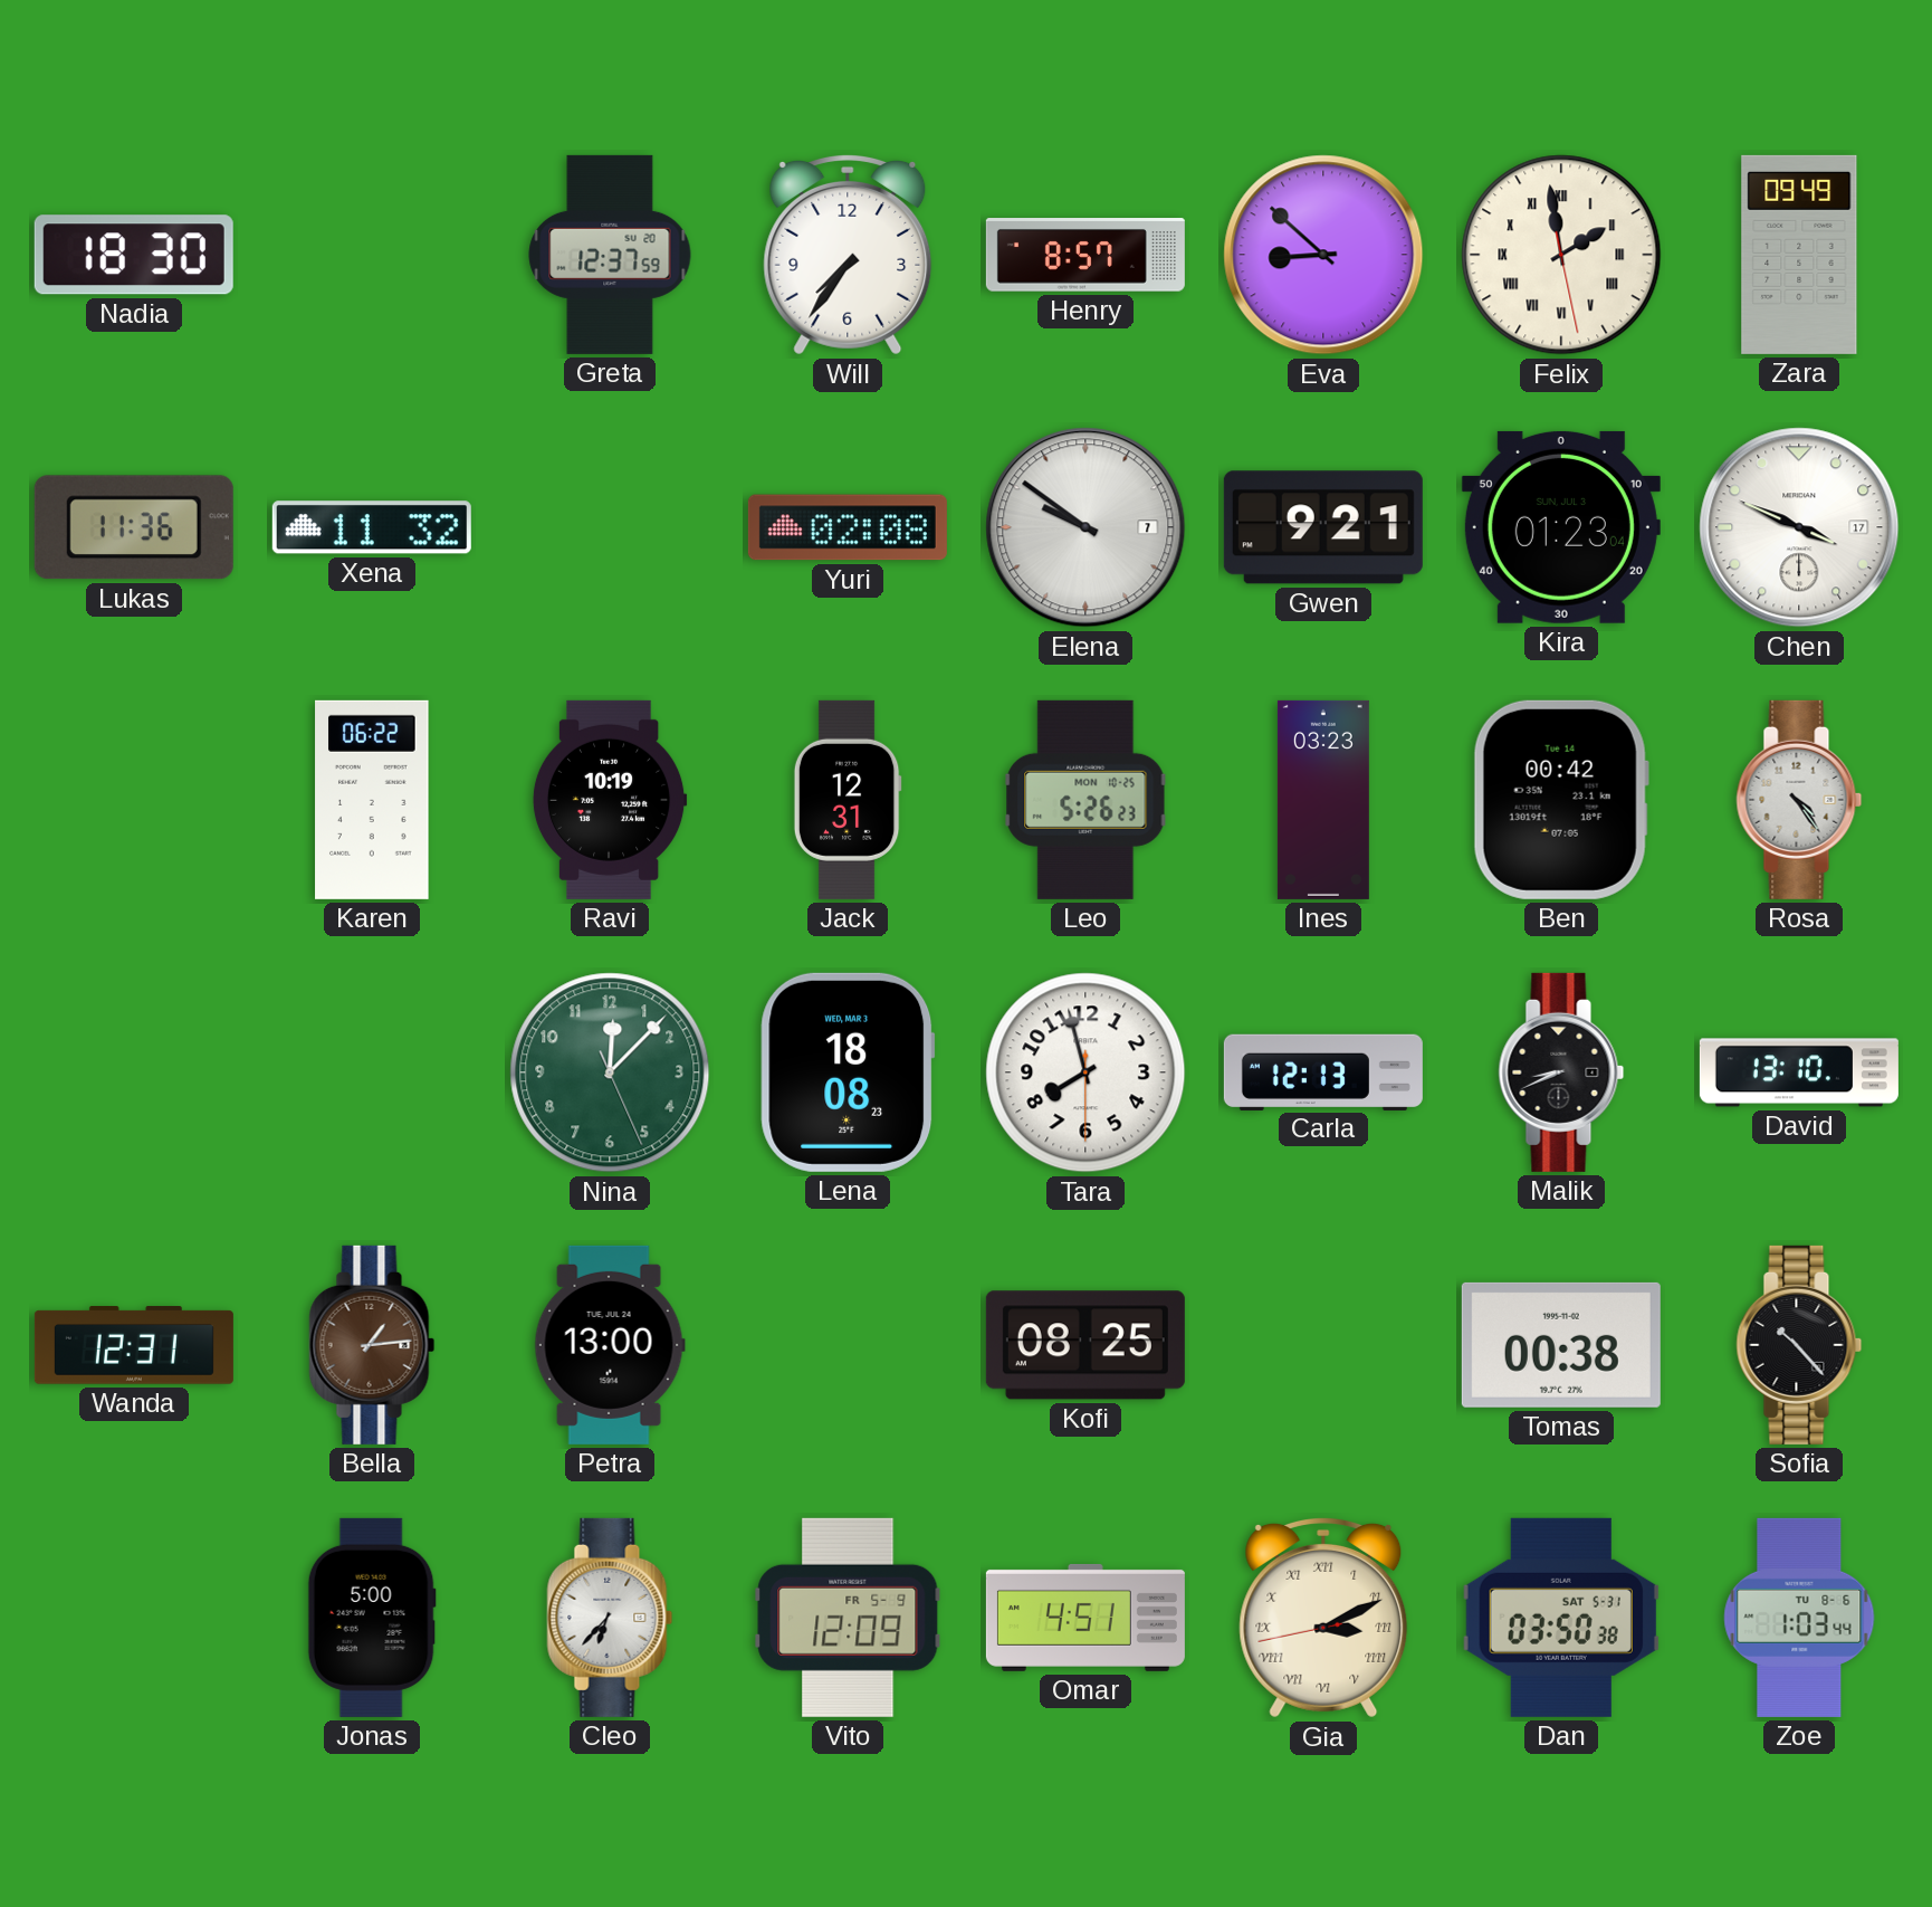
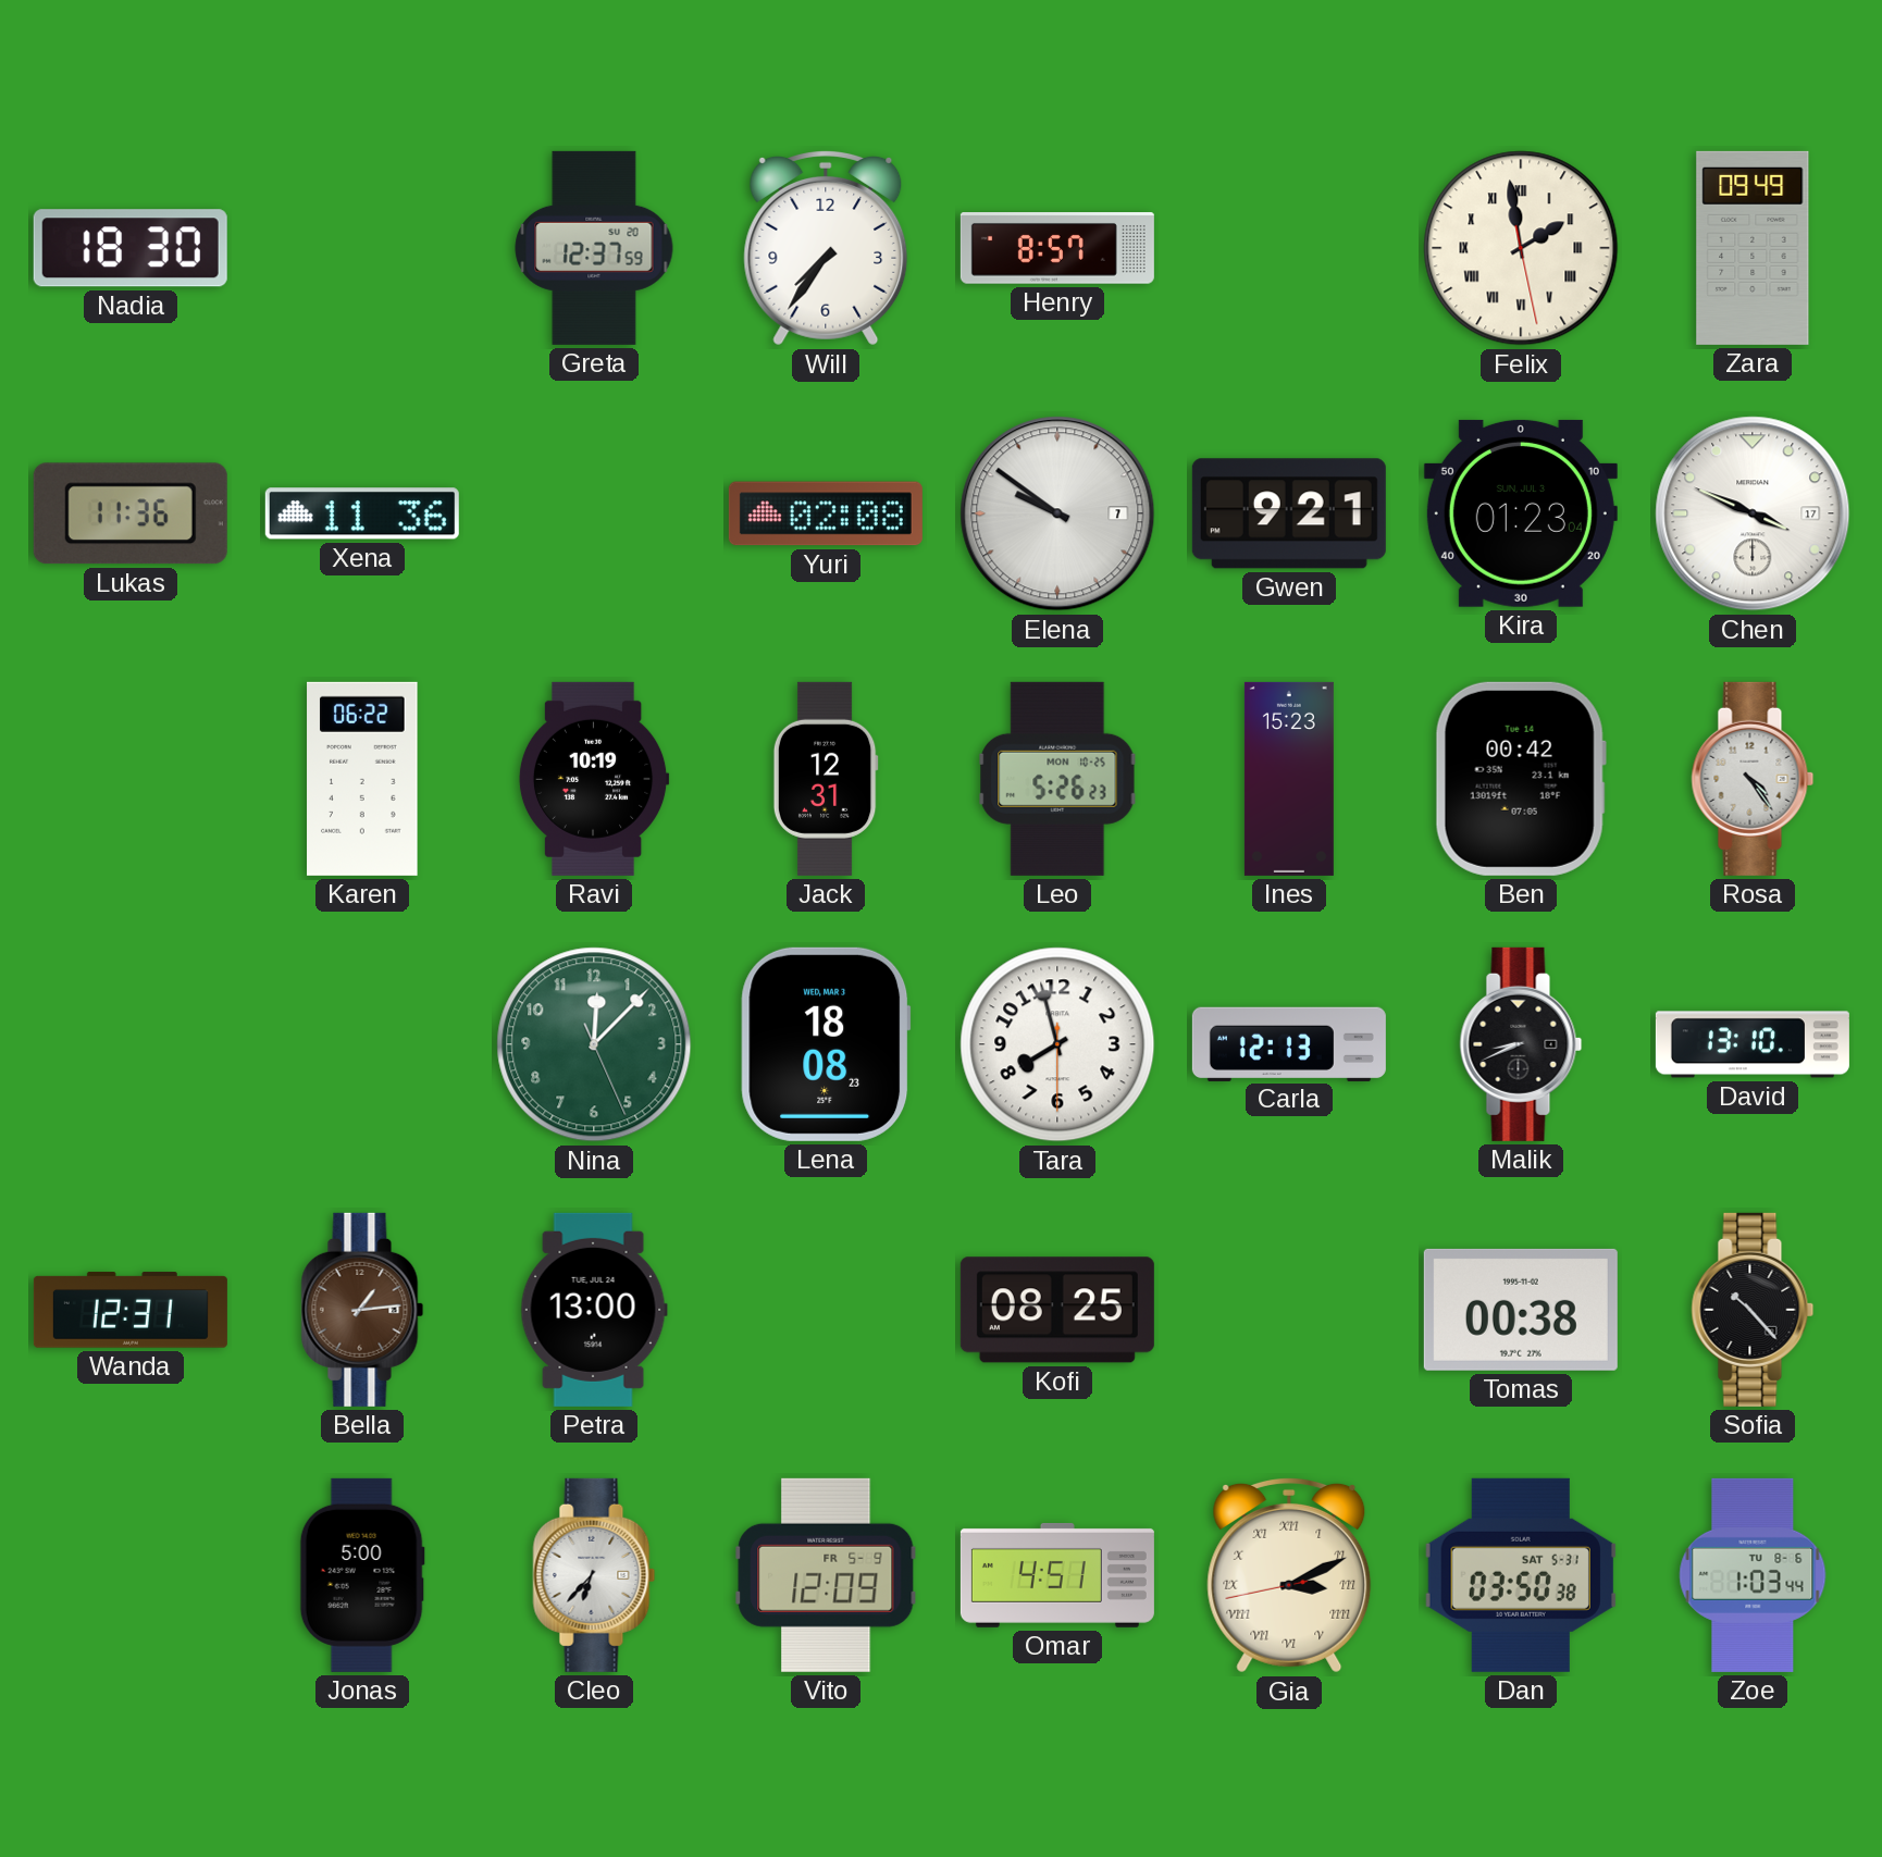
Eva: 8:52 -> none (1323, 255)
Xena: 11:32 -> 11:36 (362, 513)
Ines: 03:23 -> 15:23 (1289, 779)
